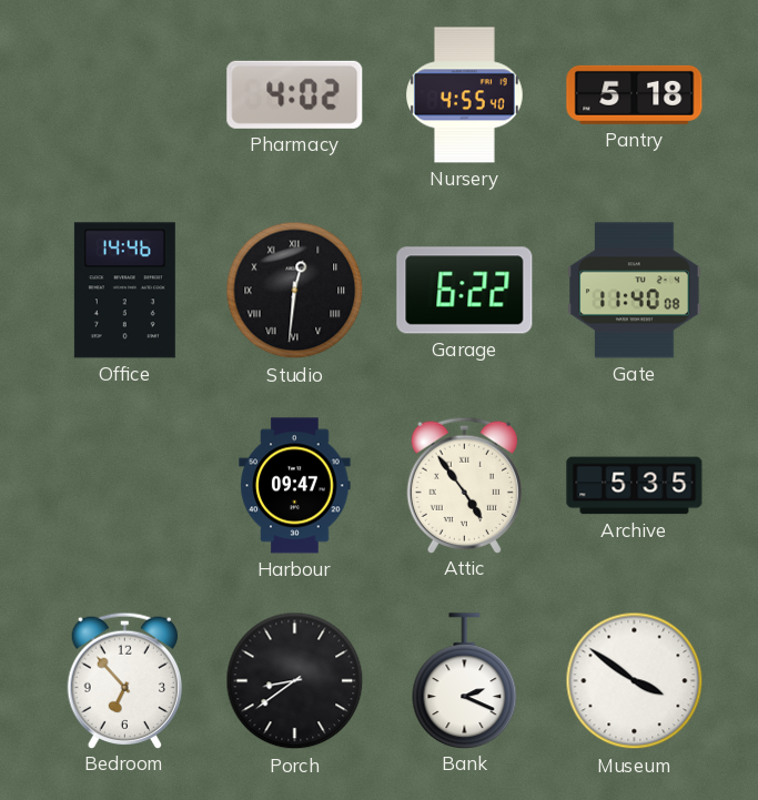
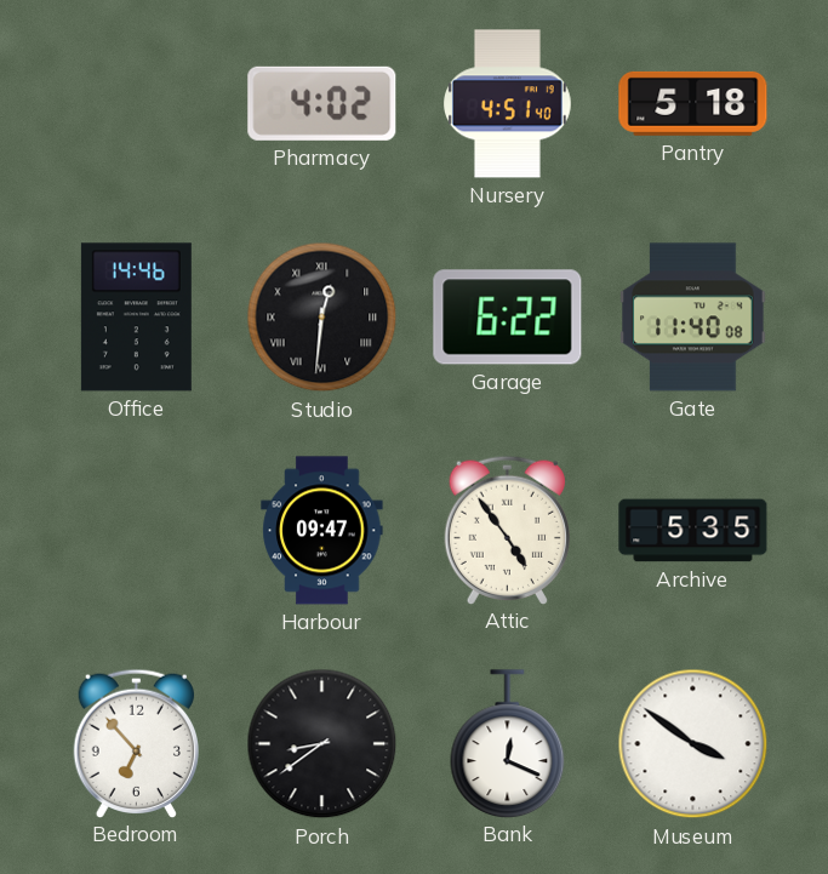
Nursery: 4:55 -> 4:51 (508, 104)
Bank: 2:19 -> 12:19 (508, 743)
